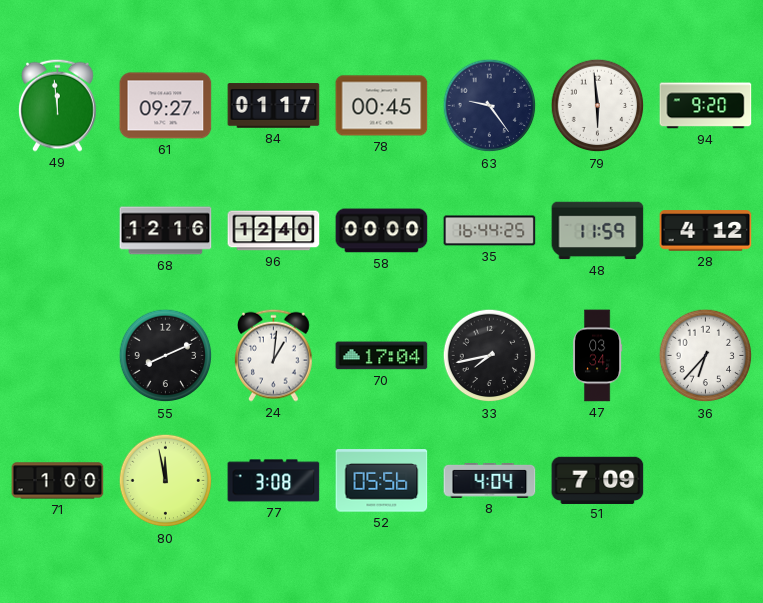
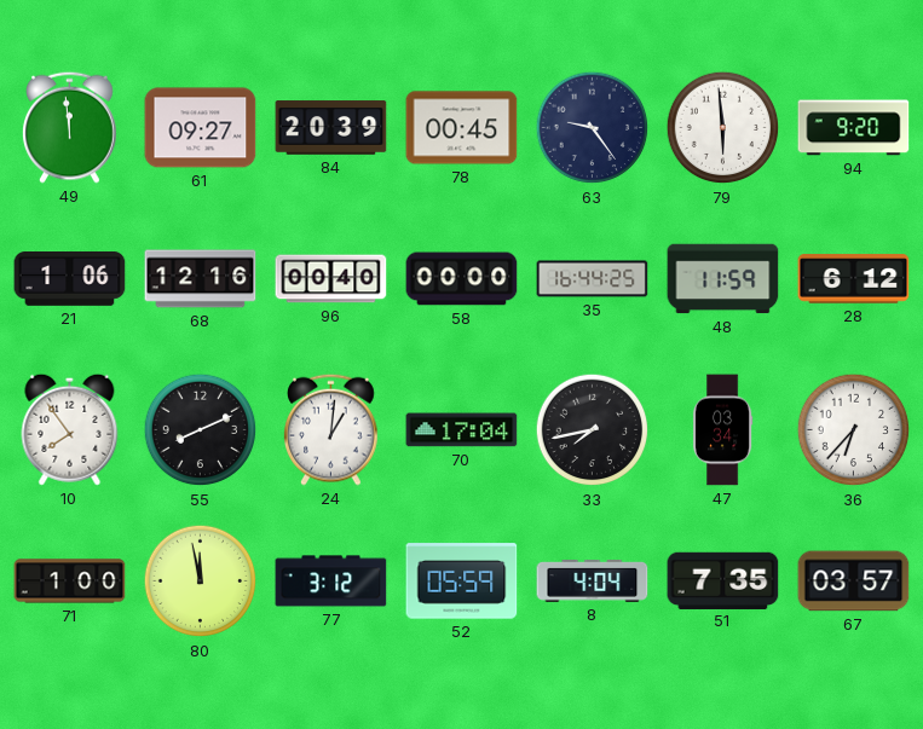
84: 01:17 -> 20:39 (331, 128)
21: none -> 1:06 (70, 279)
96: 12:40 -> 00:40 (331, 279)
28: 4:12 -> 6:12 (854, 279)
10: none -> 7:54 (70, 429)
77: 3:08 -> 3:12 (331, 582)
52: 05:56 -> 05:59 (462, 582)
51: 7:09 -> 7:35 (723, 580)
67: none -> 03:57 (854, 582)
